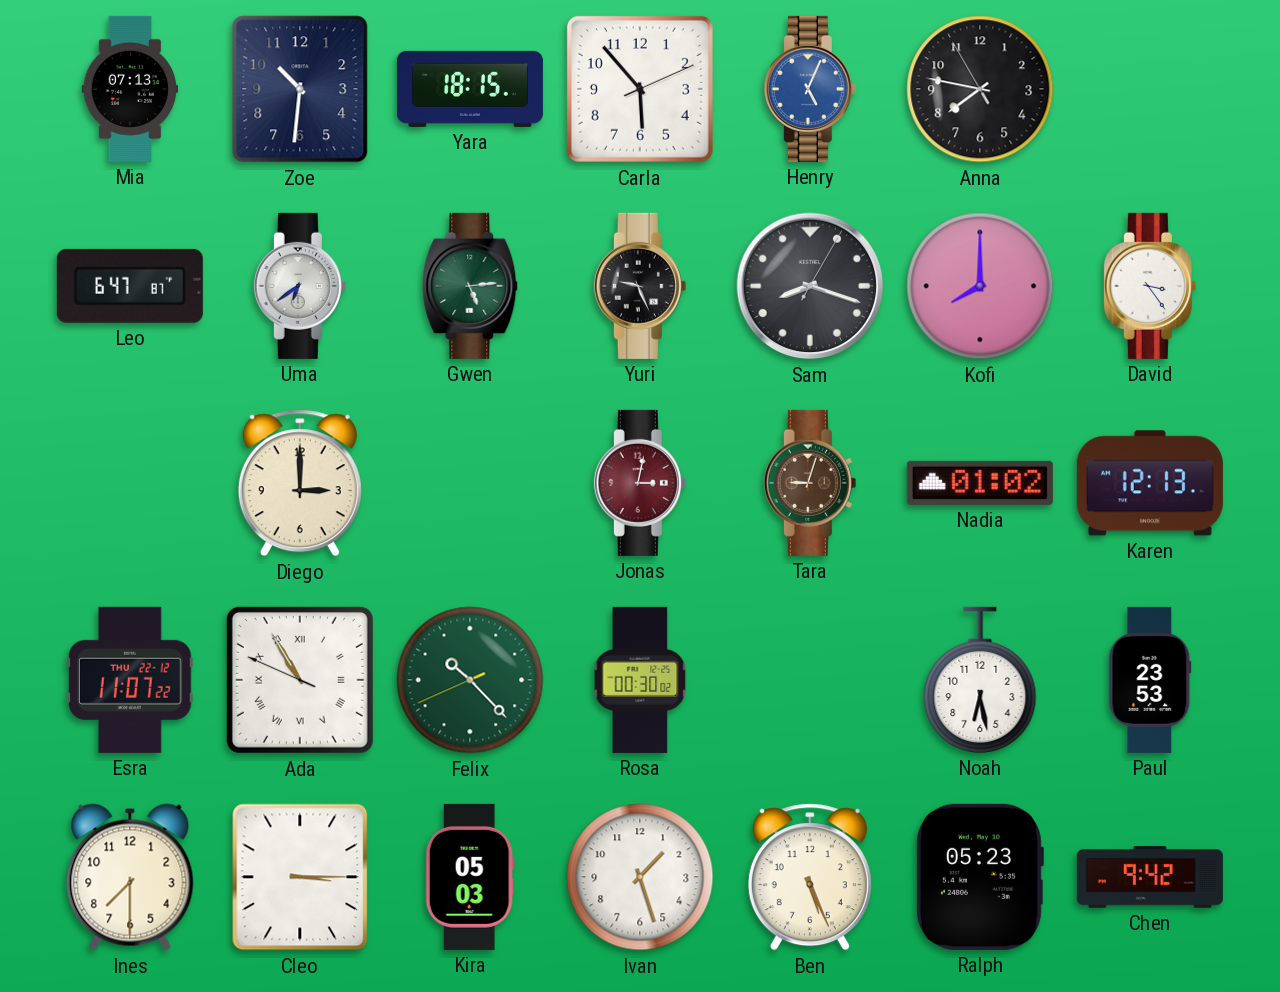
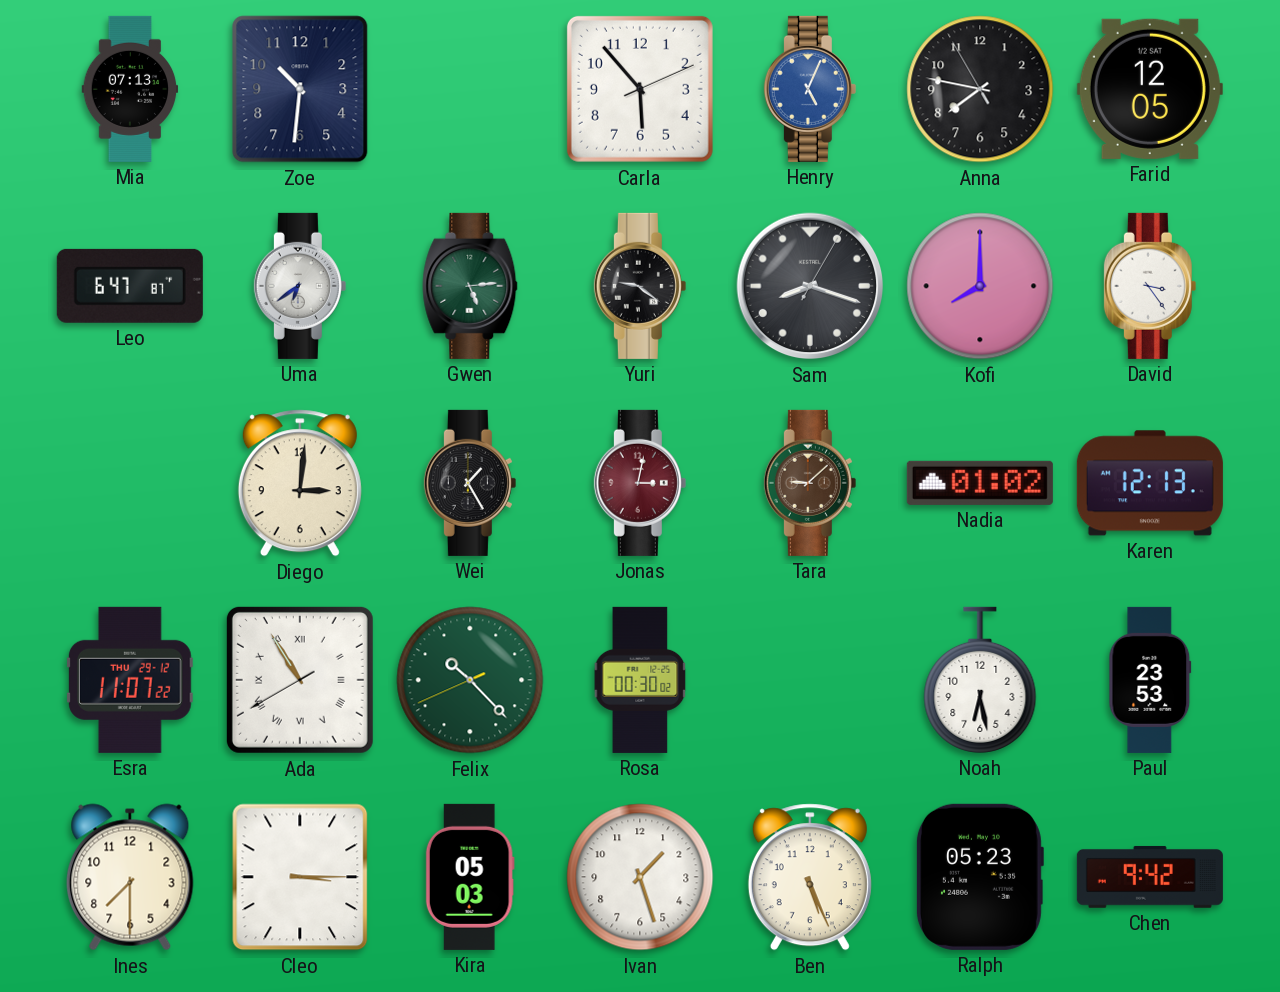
Yara: 18:15 -> none (470, 89)
Farid: none -> 12:05 (1150, 89)
Yuri: 9:26 -> 9:21 (640, 286)
Diego: 3:00 -> 3:01 (300, 483)
Wei: none -> 1:25 (470, 483)
Tara: 9:03 -> 9:08 (810, 483)
Esra date: THU 22-12 -> THU 29-12 (130, 680)
Ada: 10:54:49 -> 10:54:40 (300, 680)
